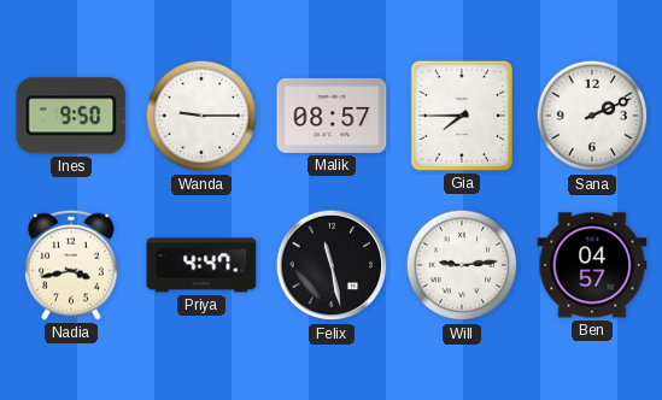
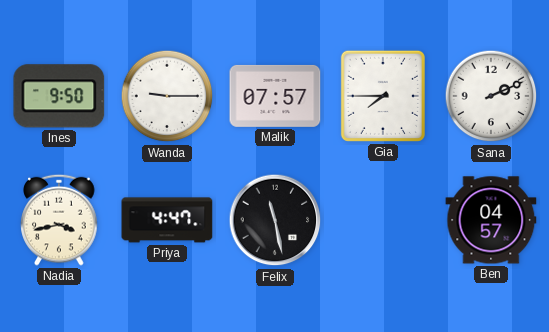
Malik: 08:57 -> 07:57 (275, 96)
Will: 9:14 -> none (462, 265)
